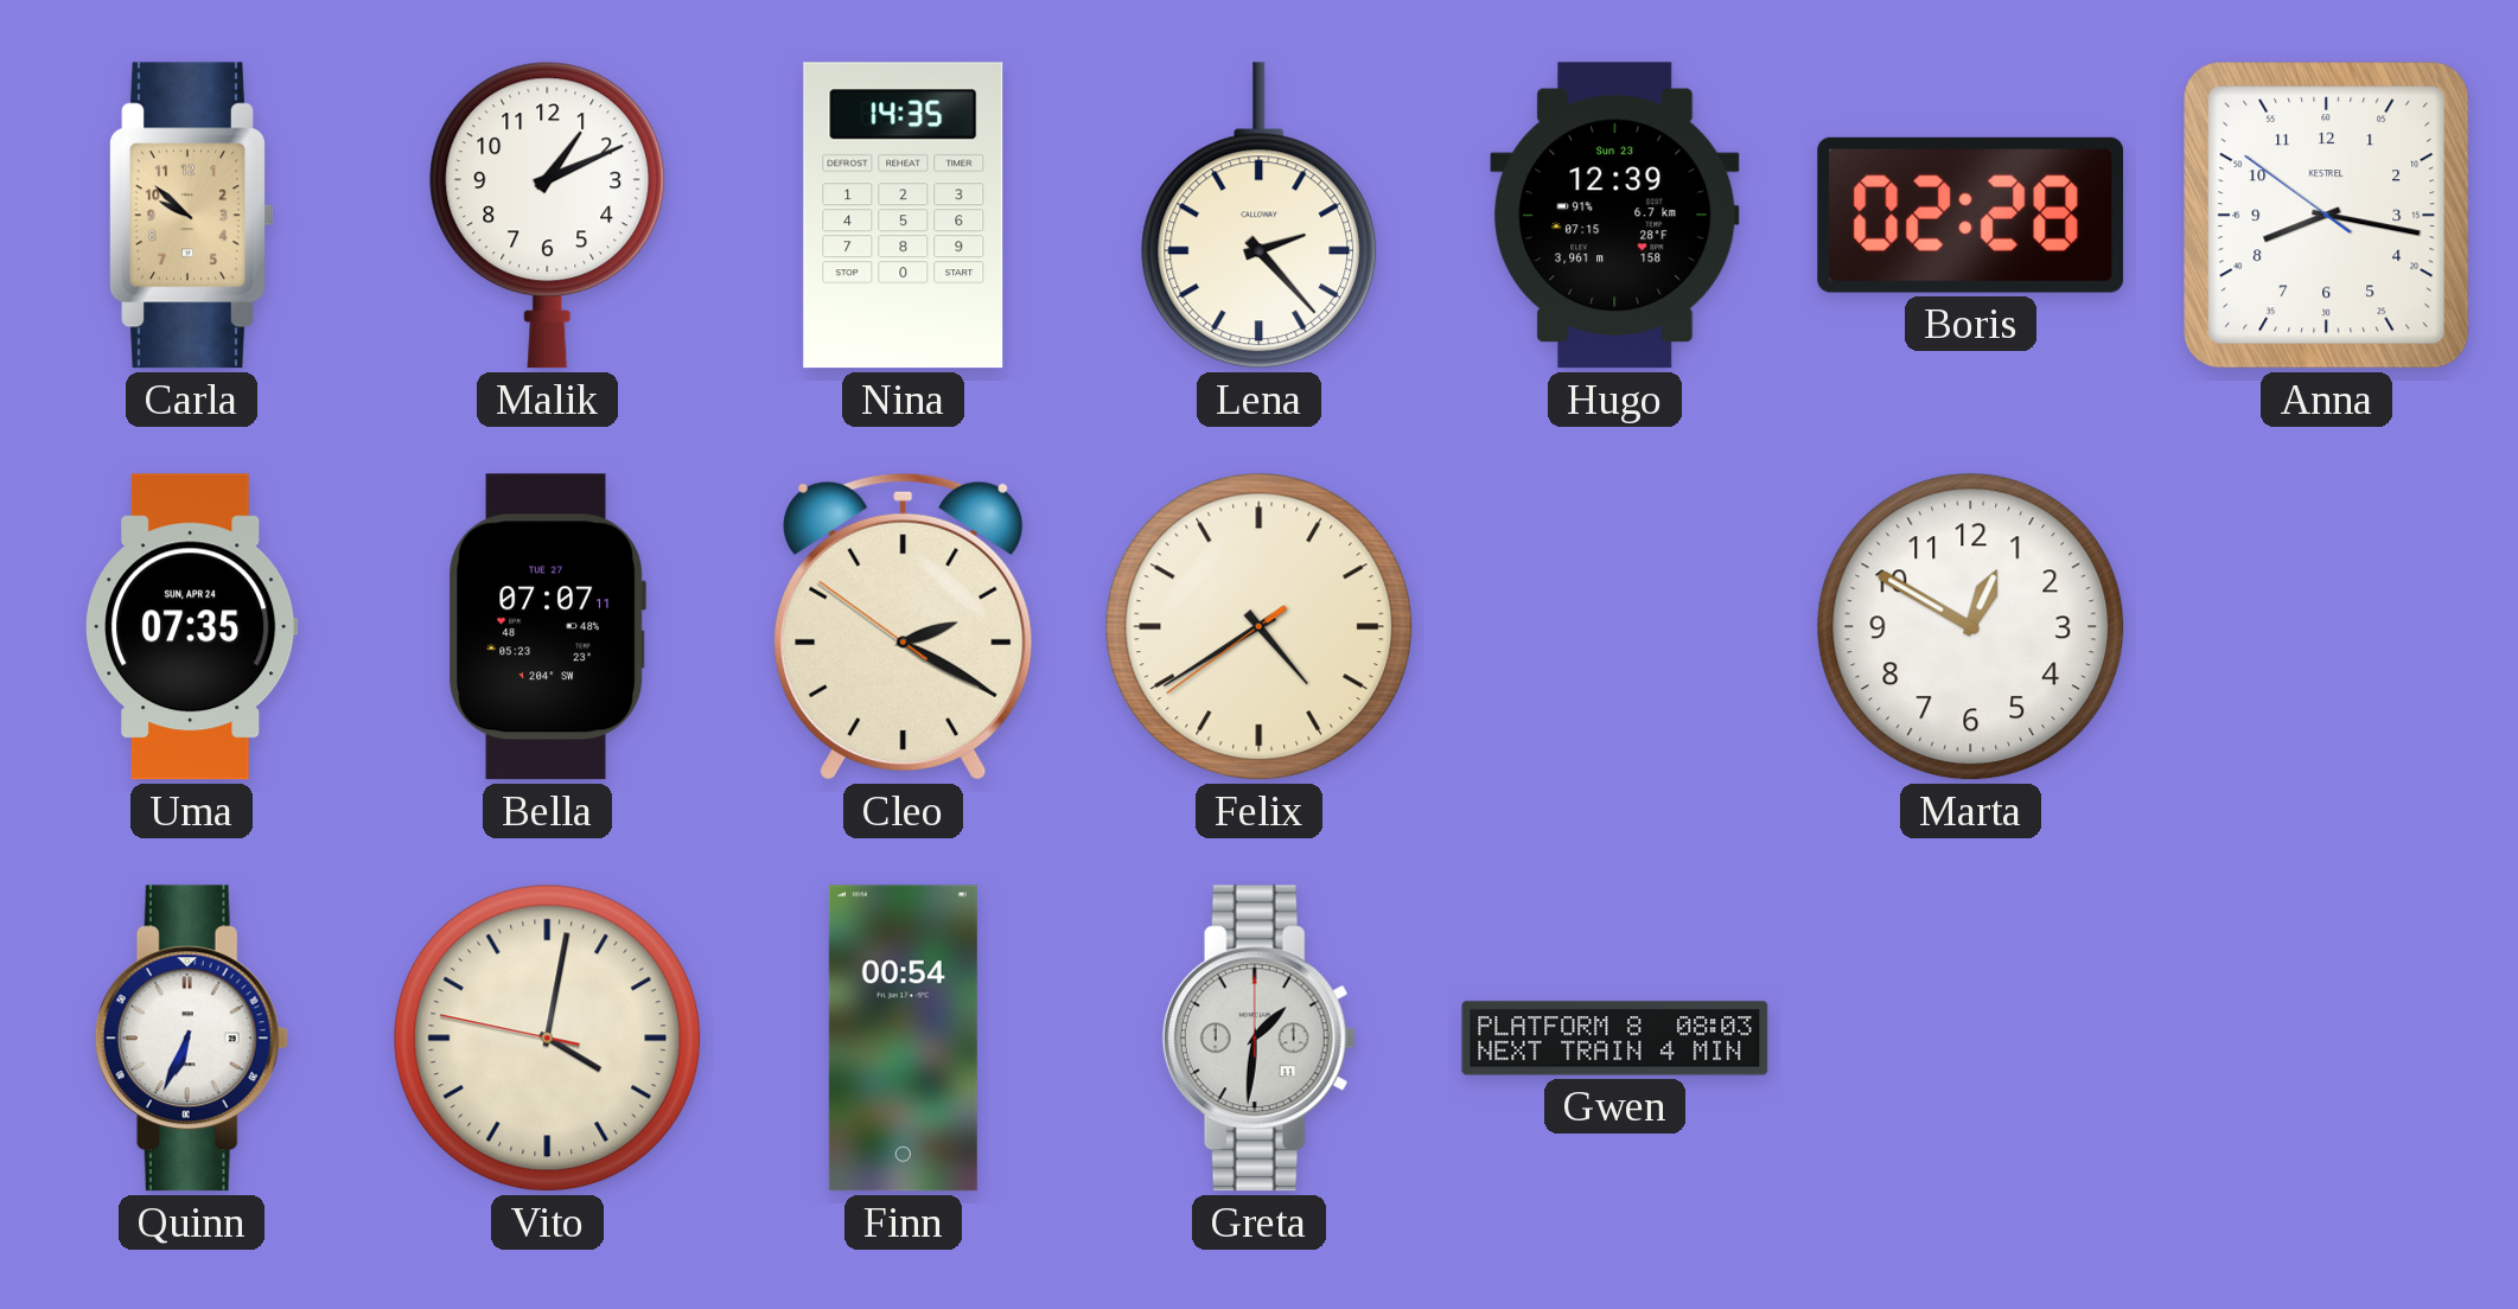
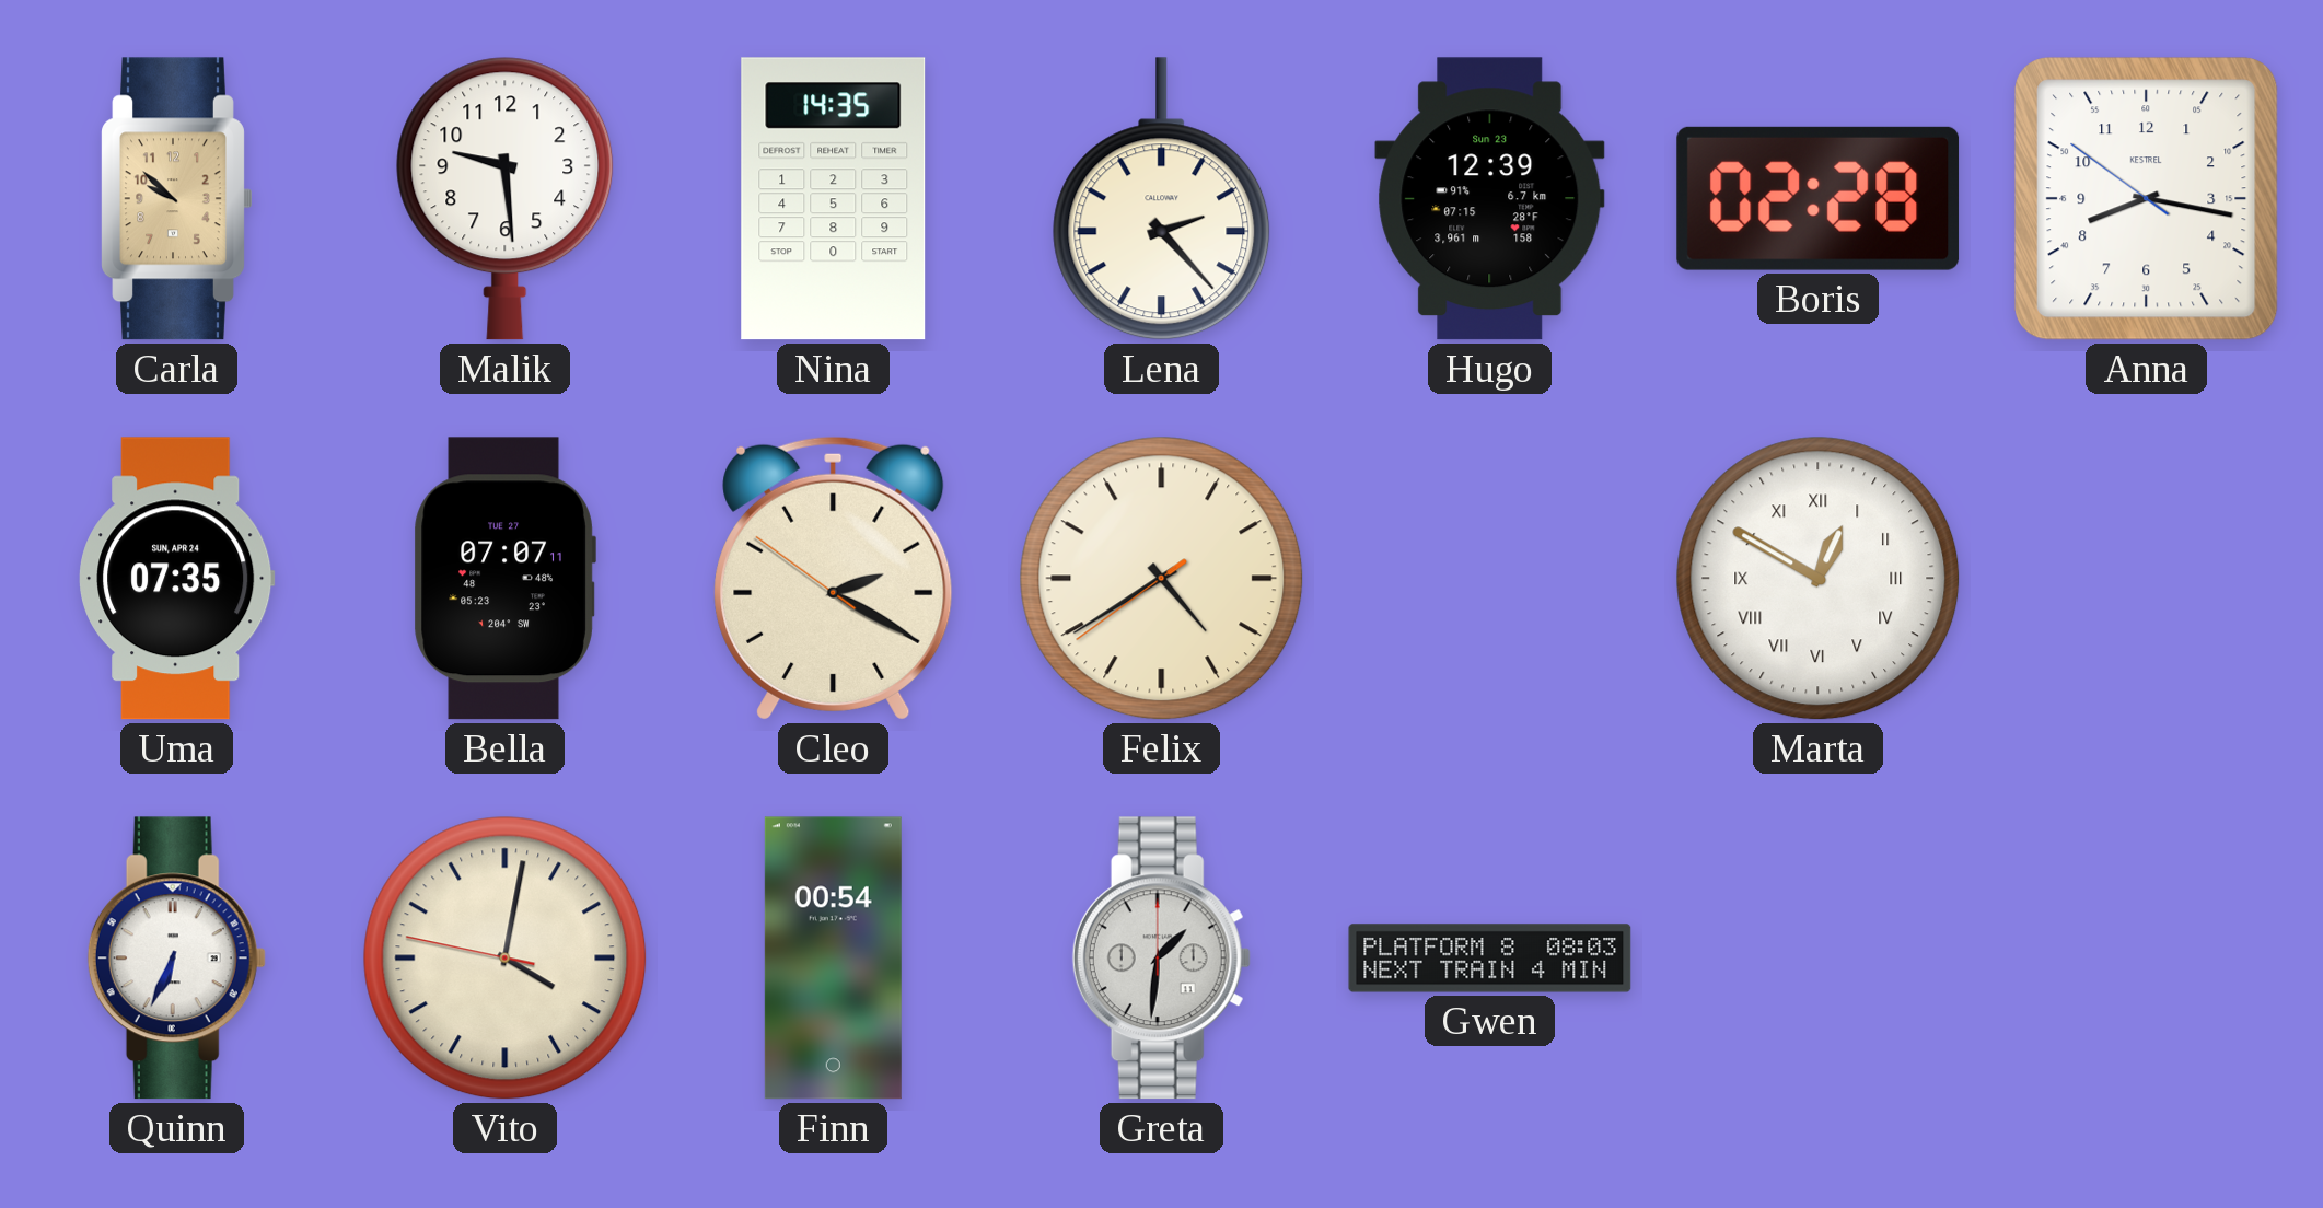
Malik: 1:11 -> 9:29 (506, 199)
Marta numerals: Arabic -> Roman (1819, 579)
